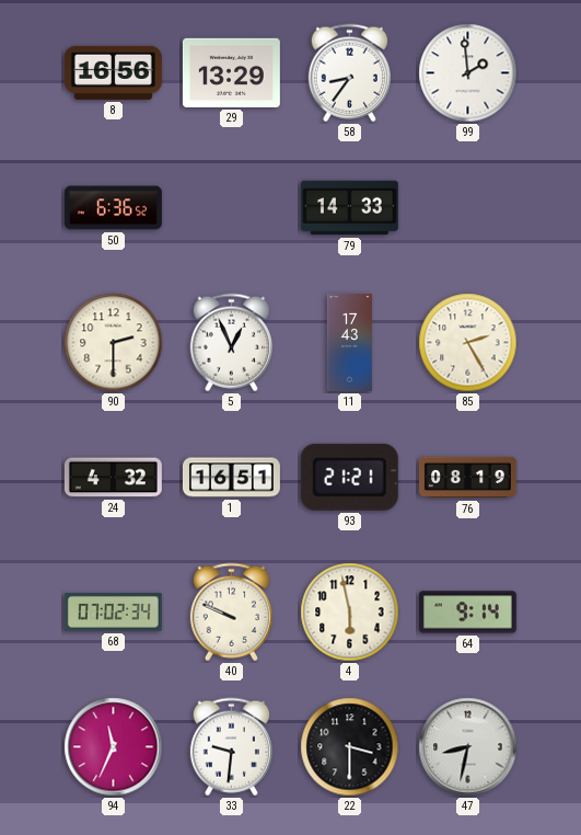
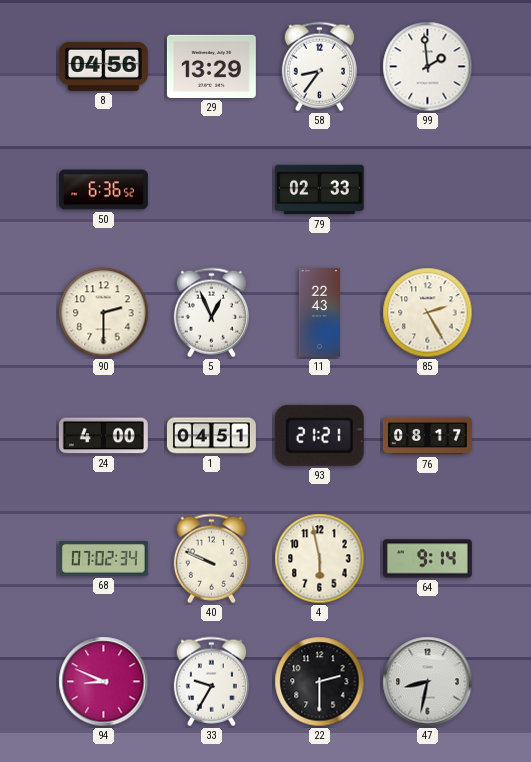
8: 16:56 -> 04:56 (103, 66)
79: 14:33 -> 02:33 (319, 190)
11: 17:43 -> 22:43 (320, 312)
24: 4:32 -> 4:00 (103, 436)
1: 16:51 -> 04:51 (211, 436)
76: 08:19 -> 08:17 (427, 436)
94: 11:34 -> 8:49 (104, 682)
33: 9:31 -> 9:35 (211, 682)
22: 3:30 -> 2:30 (320, 682)
